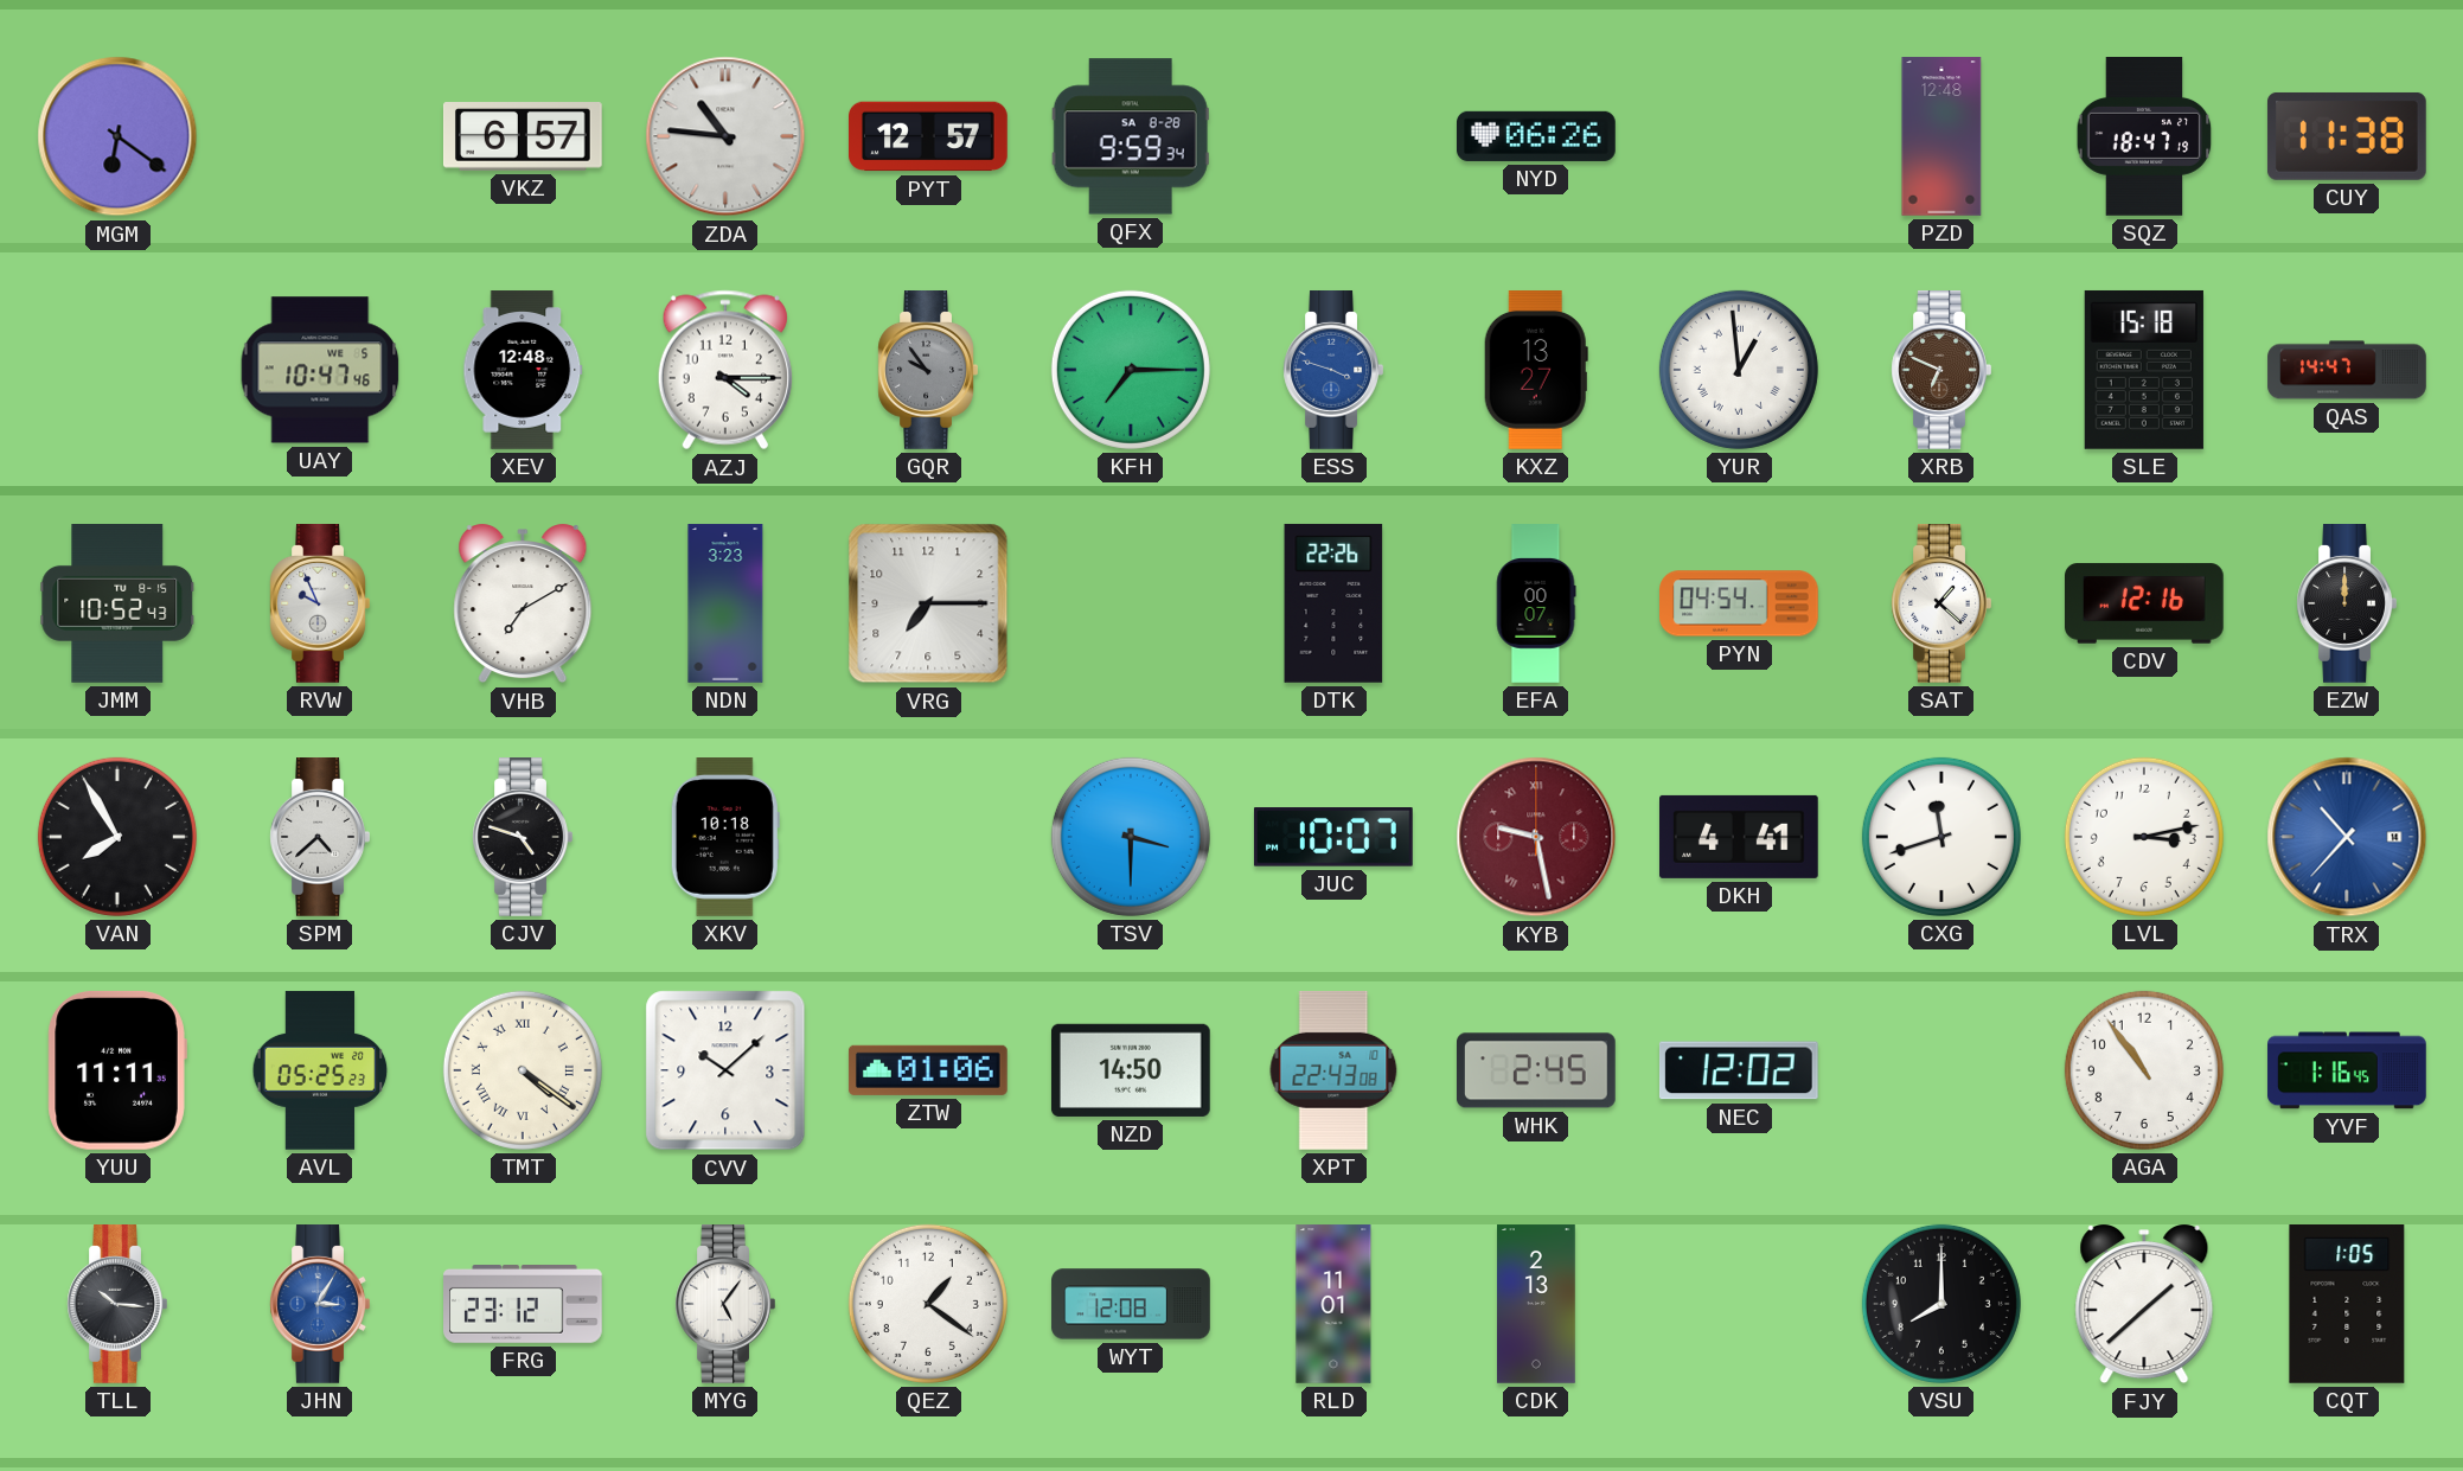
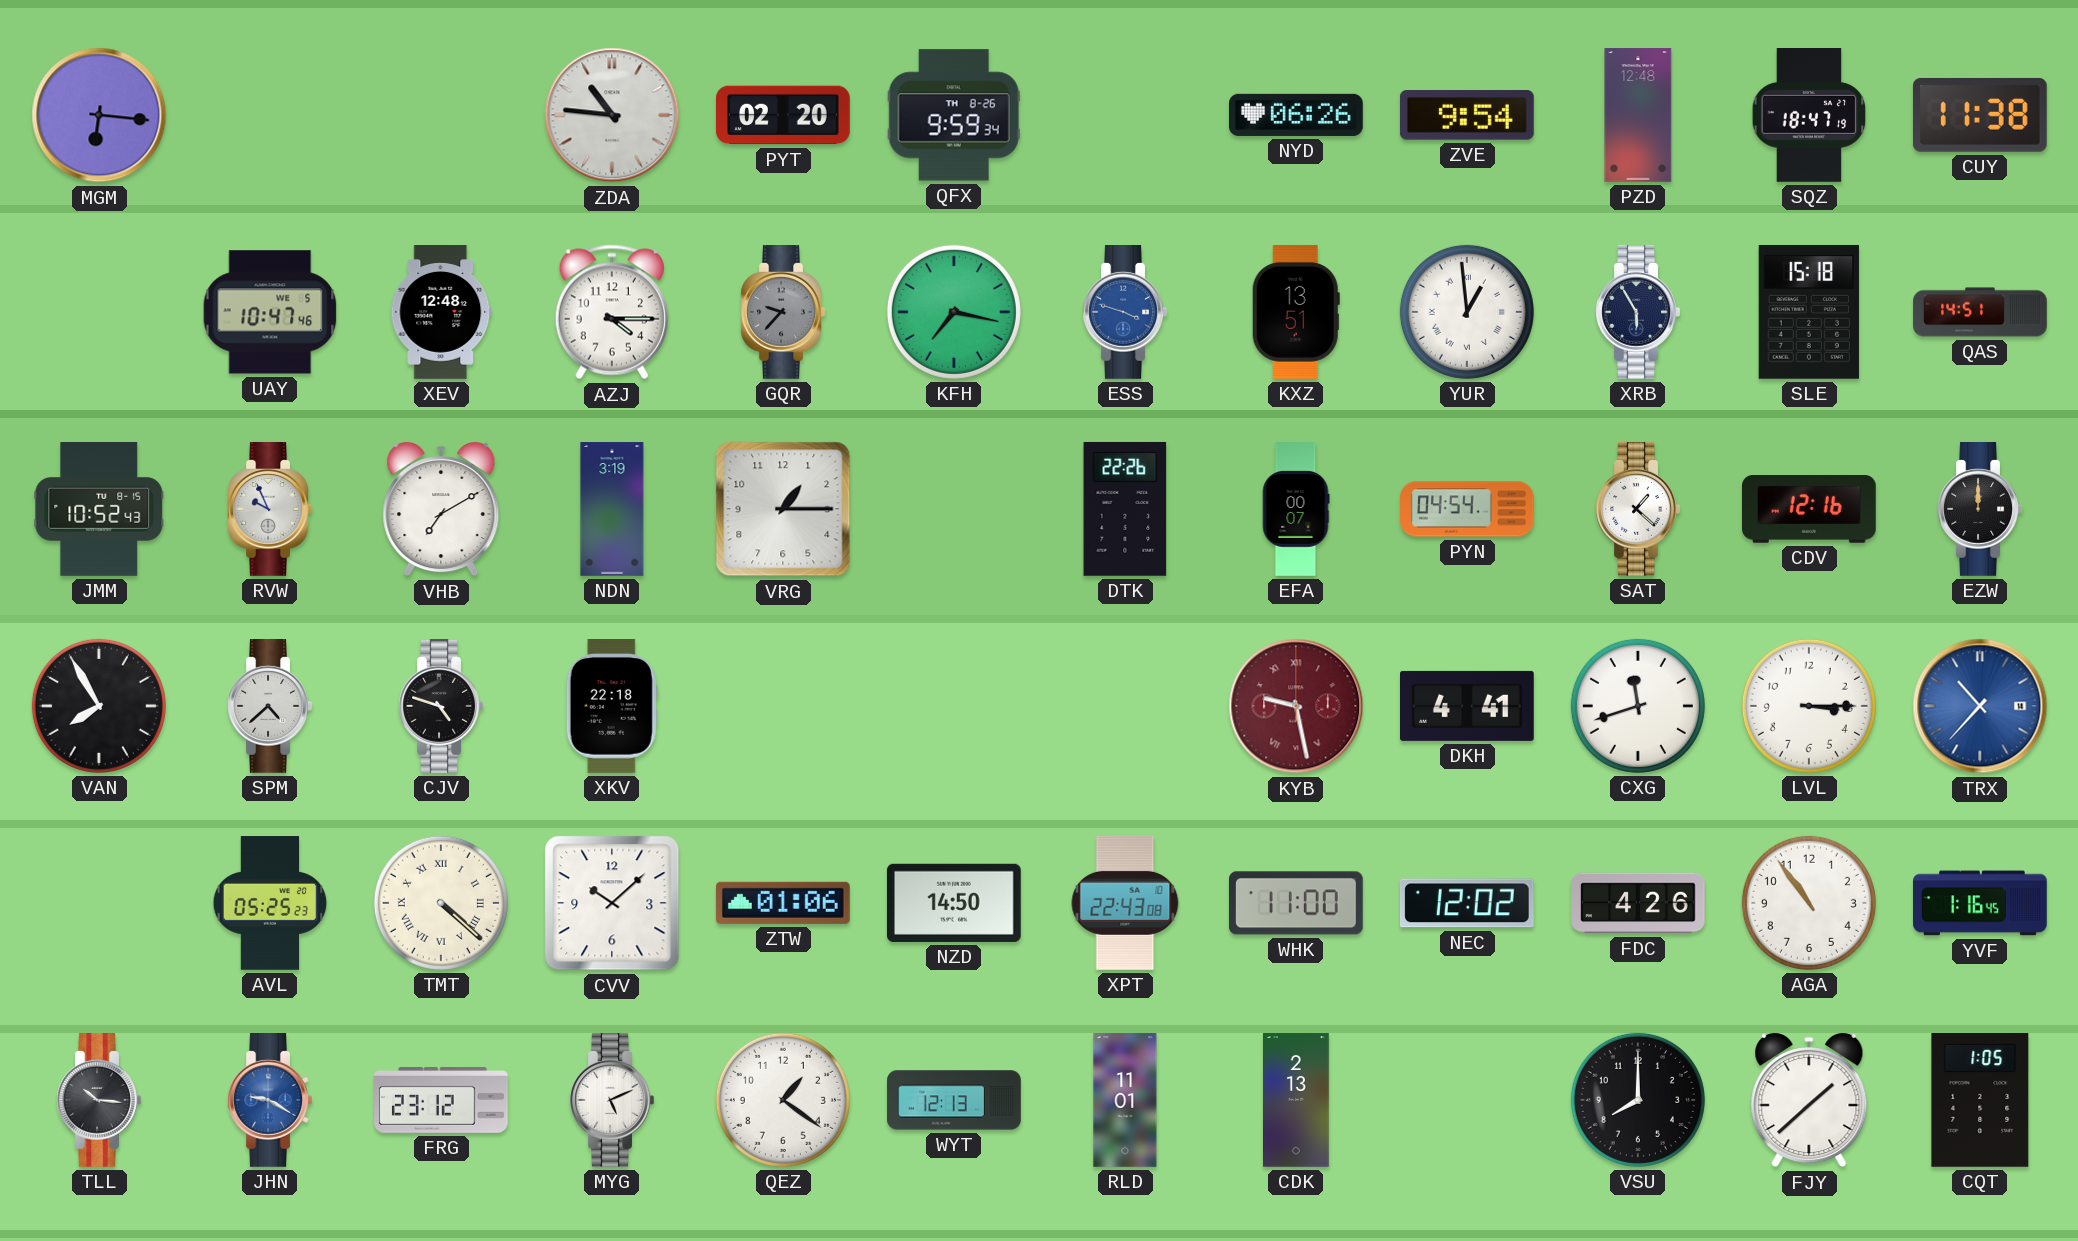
MGM: 6:21 -> 6:16 (99, 115)
VKZ: 6:57 -> none (523, 137)
PYT: 12:57 -> 02:20 (783, 115)
QFX date: SA 8-28 -> TH 8-26 (954, 115)
ZVE: none -> 9:54 (1467, 115)
GQR: 9:54 -> 9:37 (783, 313)
KFH: 7:15 -> 7:17 (954, 312)
KXZ: 13:27 -> 13:51 (1296, 313)
XRB: 6:49 -> 5:55 (1638, 313)
XRB dial: brown -> navy (1638, 313)
QAS: 14:47 -> 14:51 (1980, 312)
NDN: 3:23 -> 3:19 (612, 509)
VRG: 7:15 -> 1:15 (783, 509)
XKV: 10:18 -> 22:18 (612, 707)
TSV: 3:30 -> none (1131, 837)
JUC: 10:07 -> none (1333, 837)
LVL: 3:13 -> 3:15 (1809, 706)
YUU: 11:11 -> none (117, 1070)
TMT: 4:21 -> 4:22 (441, 903)
WHK: 2:45 -> 11:00 (1297, 903)
FDC: none -> 4:26 (1638, 903)
JHN: 3:05 -> 9:20 (270, 1101)
MYG: 5:06 -> 5:11 (612, 1101)
WYT: 12:08 -> 12:13 (954, 1100)
